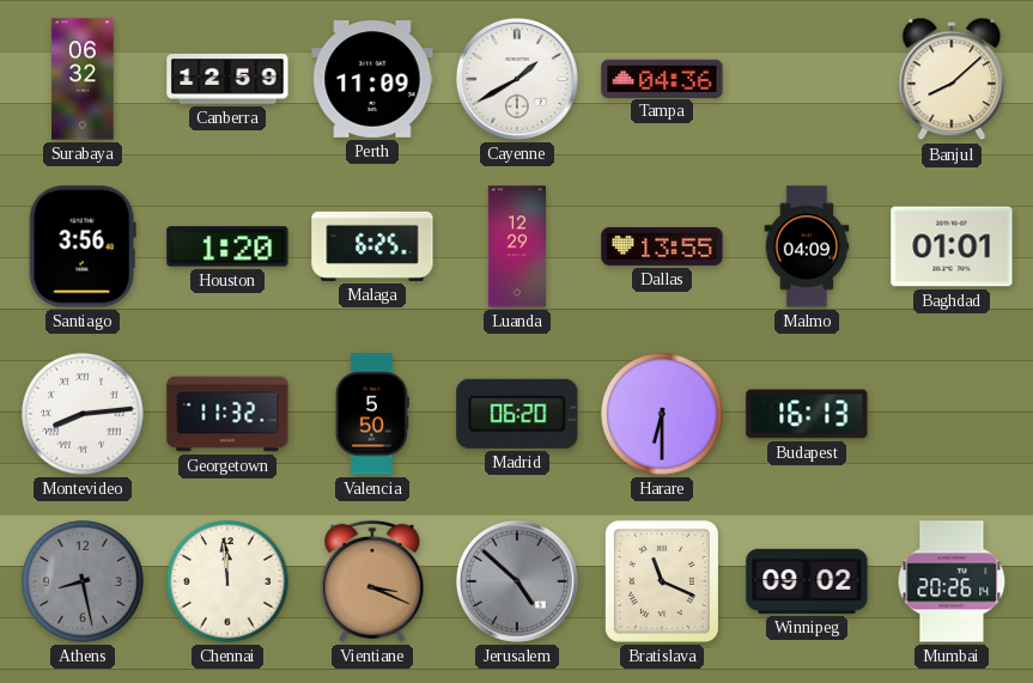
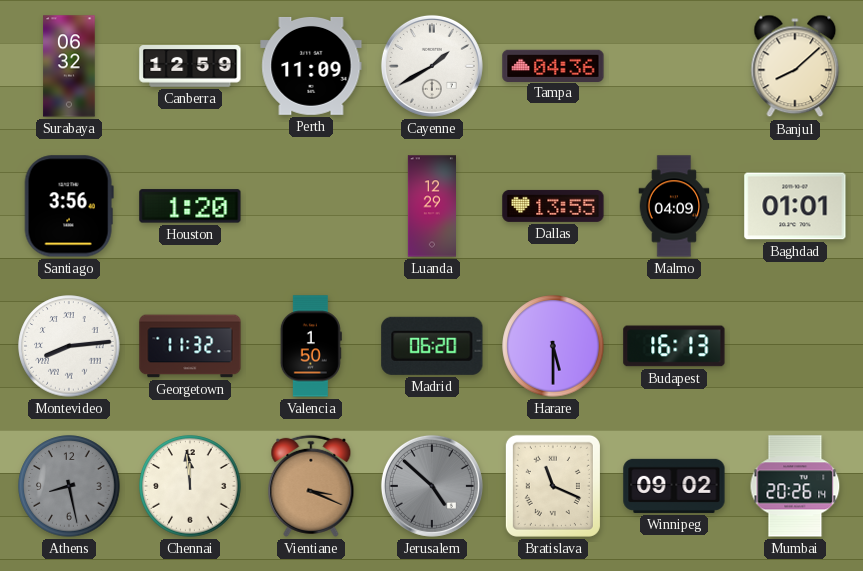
Malaga: 6:25 -> none (372, 246)
Valencia: 5:50 -> 1:50 (311, 346)
Harare: 6:30 -> 5:30 (553, 346)
